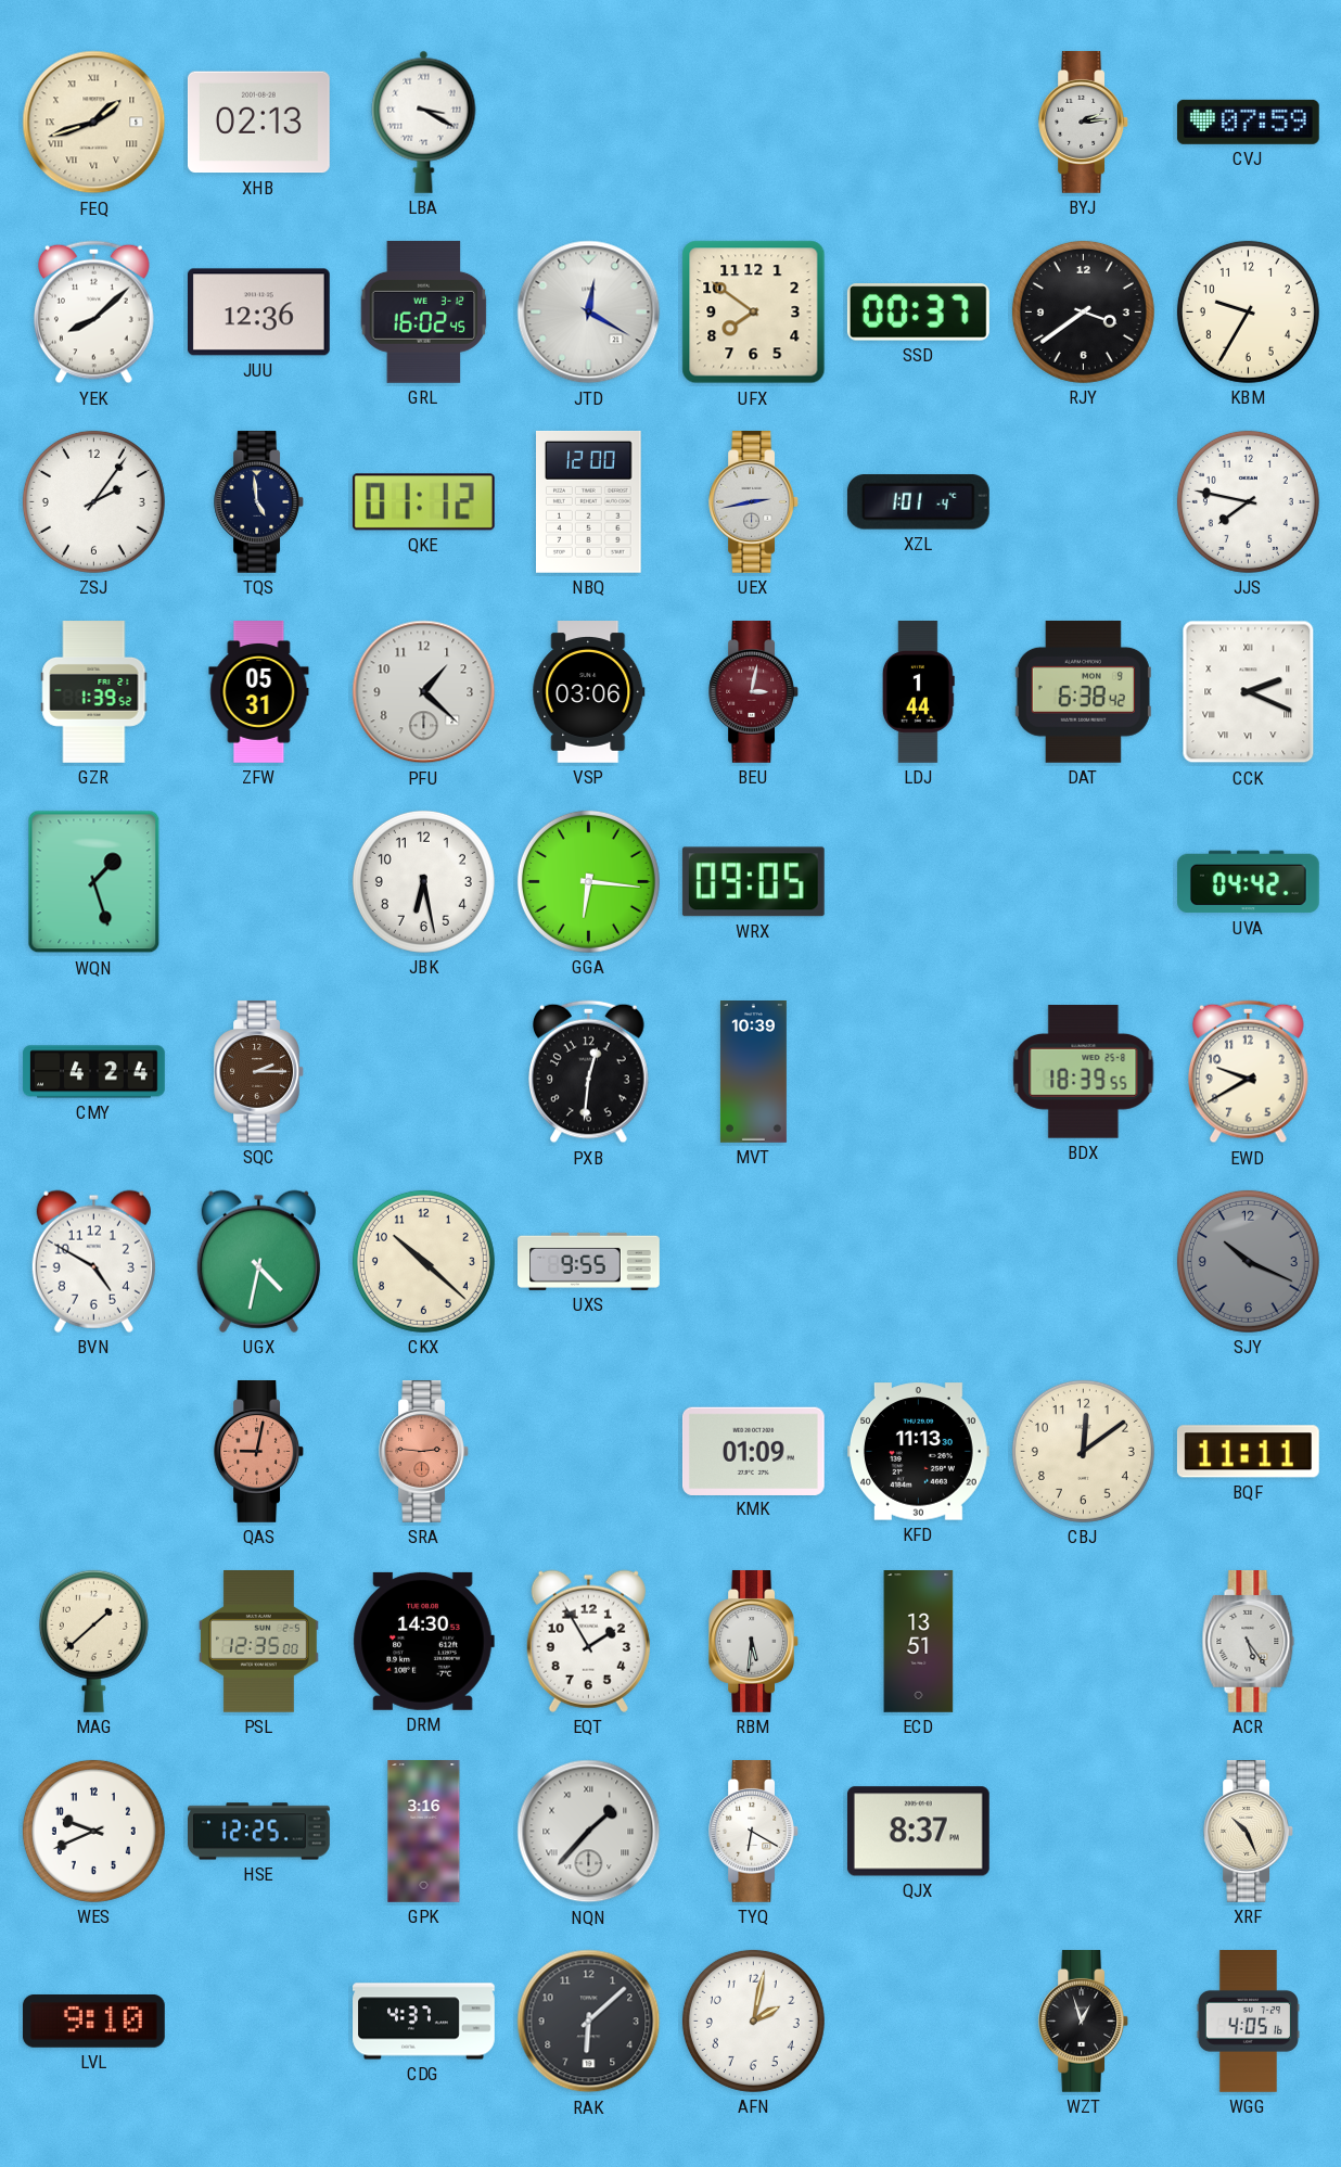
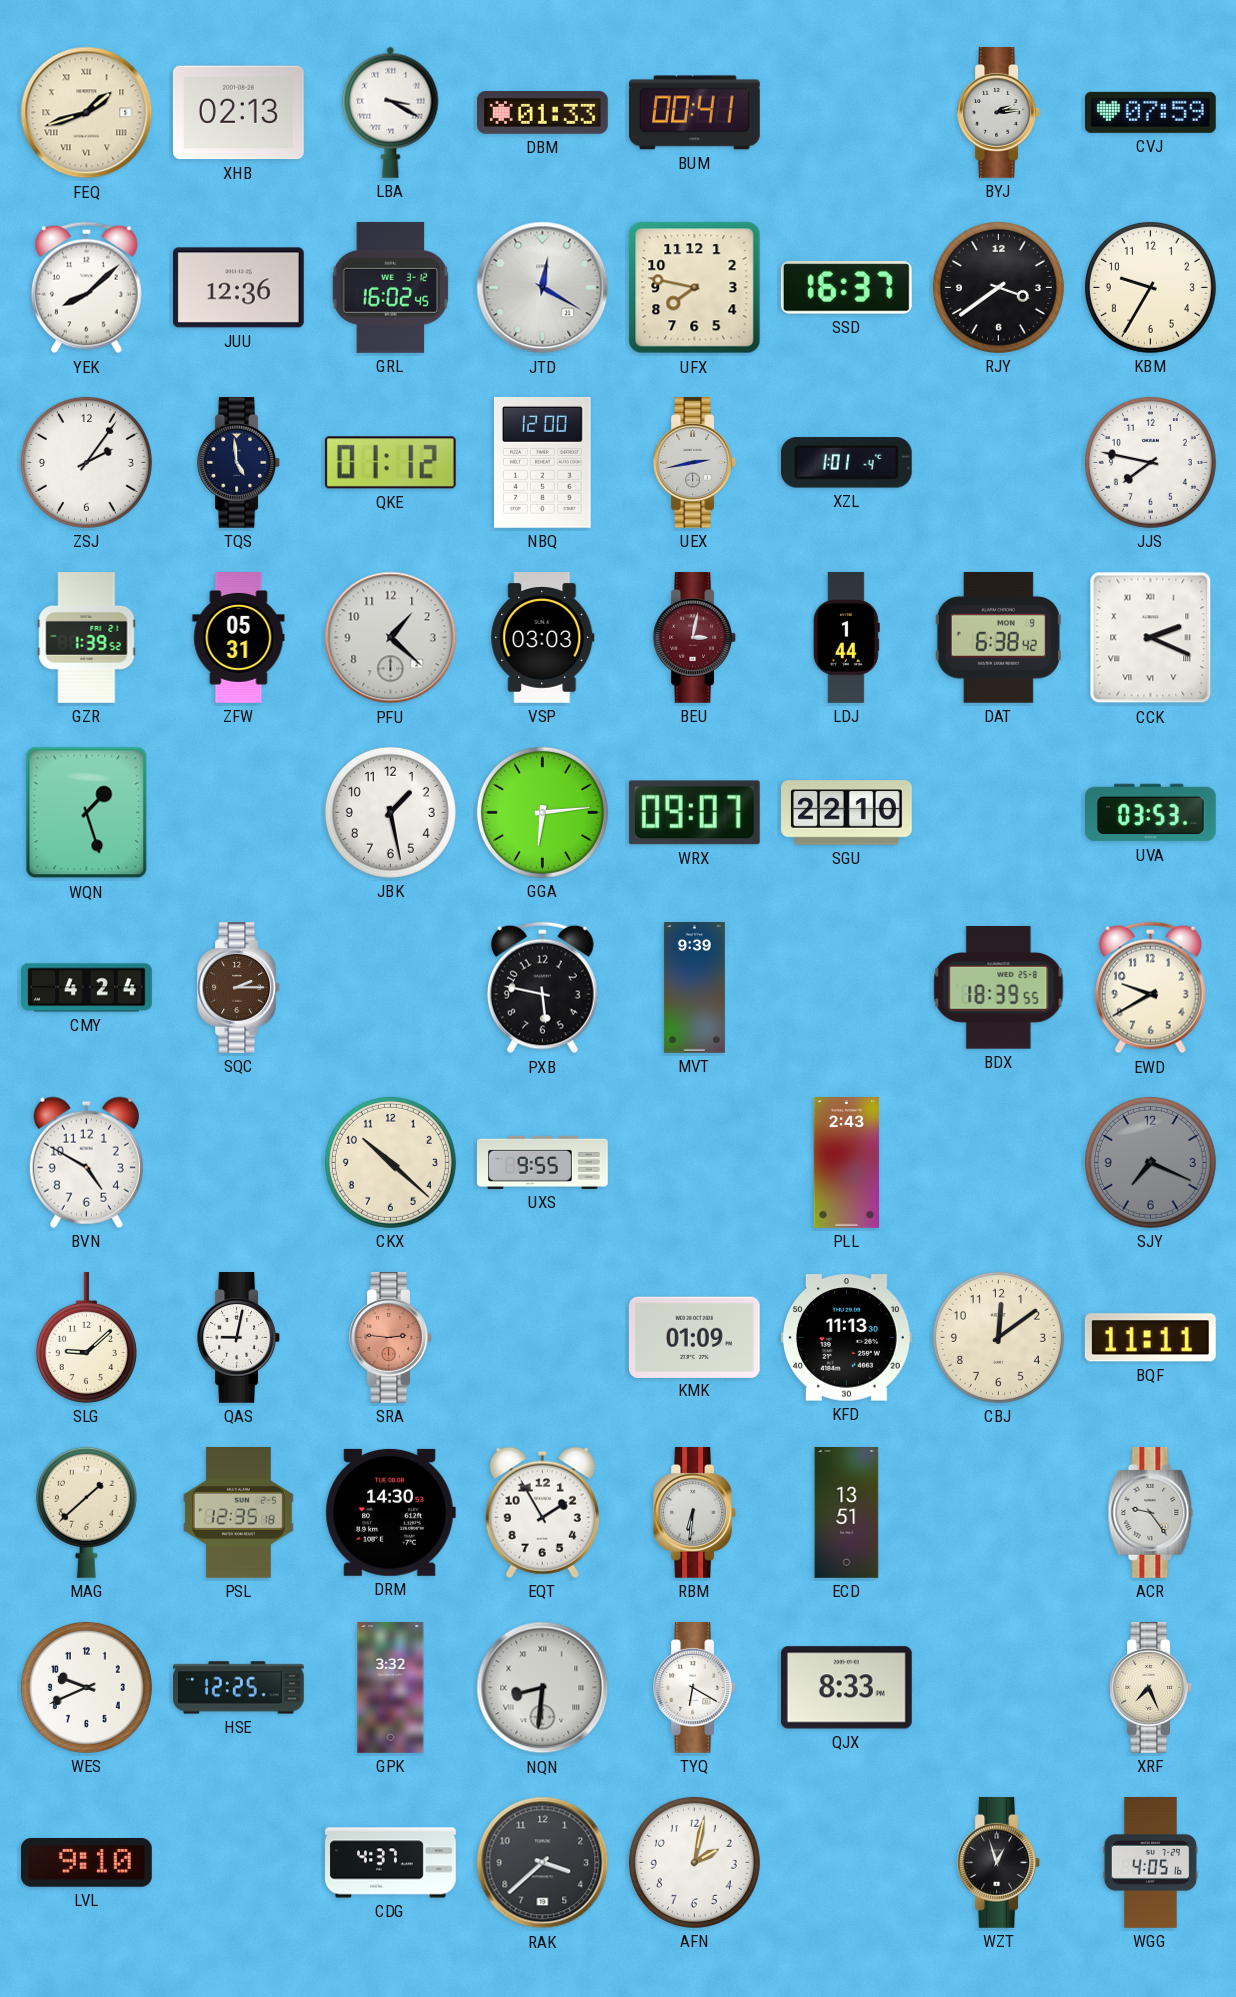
DBM: none -> 01:33 (543, 113)
BUM: none -> 00:41 (694, 113)
UFX: 7:51 -> 7:47 (695, 288)
SSD: 00:37 -> 16:37 (846, 288)
VSP: 03:06 -> 03:03 (543, 638)
JBK: 6:28 -> 1:28 (390, 812)
GGA: 6:16 -> 6:14 (542, 812)
WRX: 09:05 -> 09:07 (694, 813)
SGU: none -> 22:10 (847, 813)
UVA: 04:42 -> 03:53 (1151, 813)
PXB: 12:31 -> 5:47 (543, 988)
MVT: 10:39 -> 9:39 (694, 988)
UGX: 4:32 -> none (258, 1261)
PLL: none -> 2:43 (847, 1163)
SJY: 10:19 -> 7:19 (1150, 1162)
SLG: none -> 9:08 (86, 1337)
QAS dial: salmon -> white (238, 1338)
PSL: 12:35:00 -> 12:35:18 (238, 1513)
RBM: 5:31 -> 6:31 (694, 1513)
ACR: 5:24 -> 9:24 (1151, 1513)
GPK: 3:16 -> 3:32 (391, 1688)
NQN: 1:37 -> 8:31 (543, 1688)
QJX: 8:37 -> 8:33 (846, 1688)
XRF: 10:26 -> 7:26 (1150, 1688)
RAK: 6:08 -> 3:38 (543, 1863)
